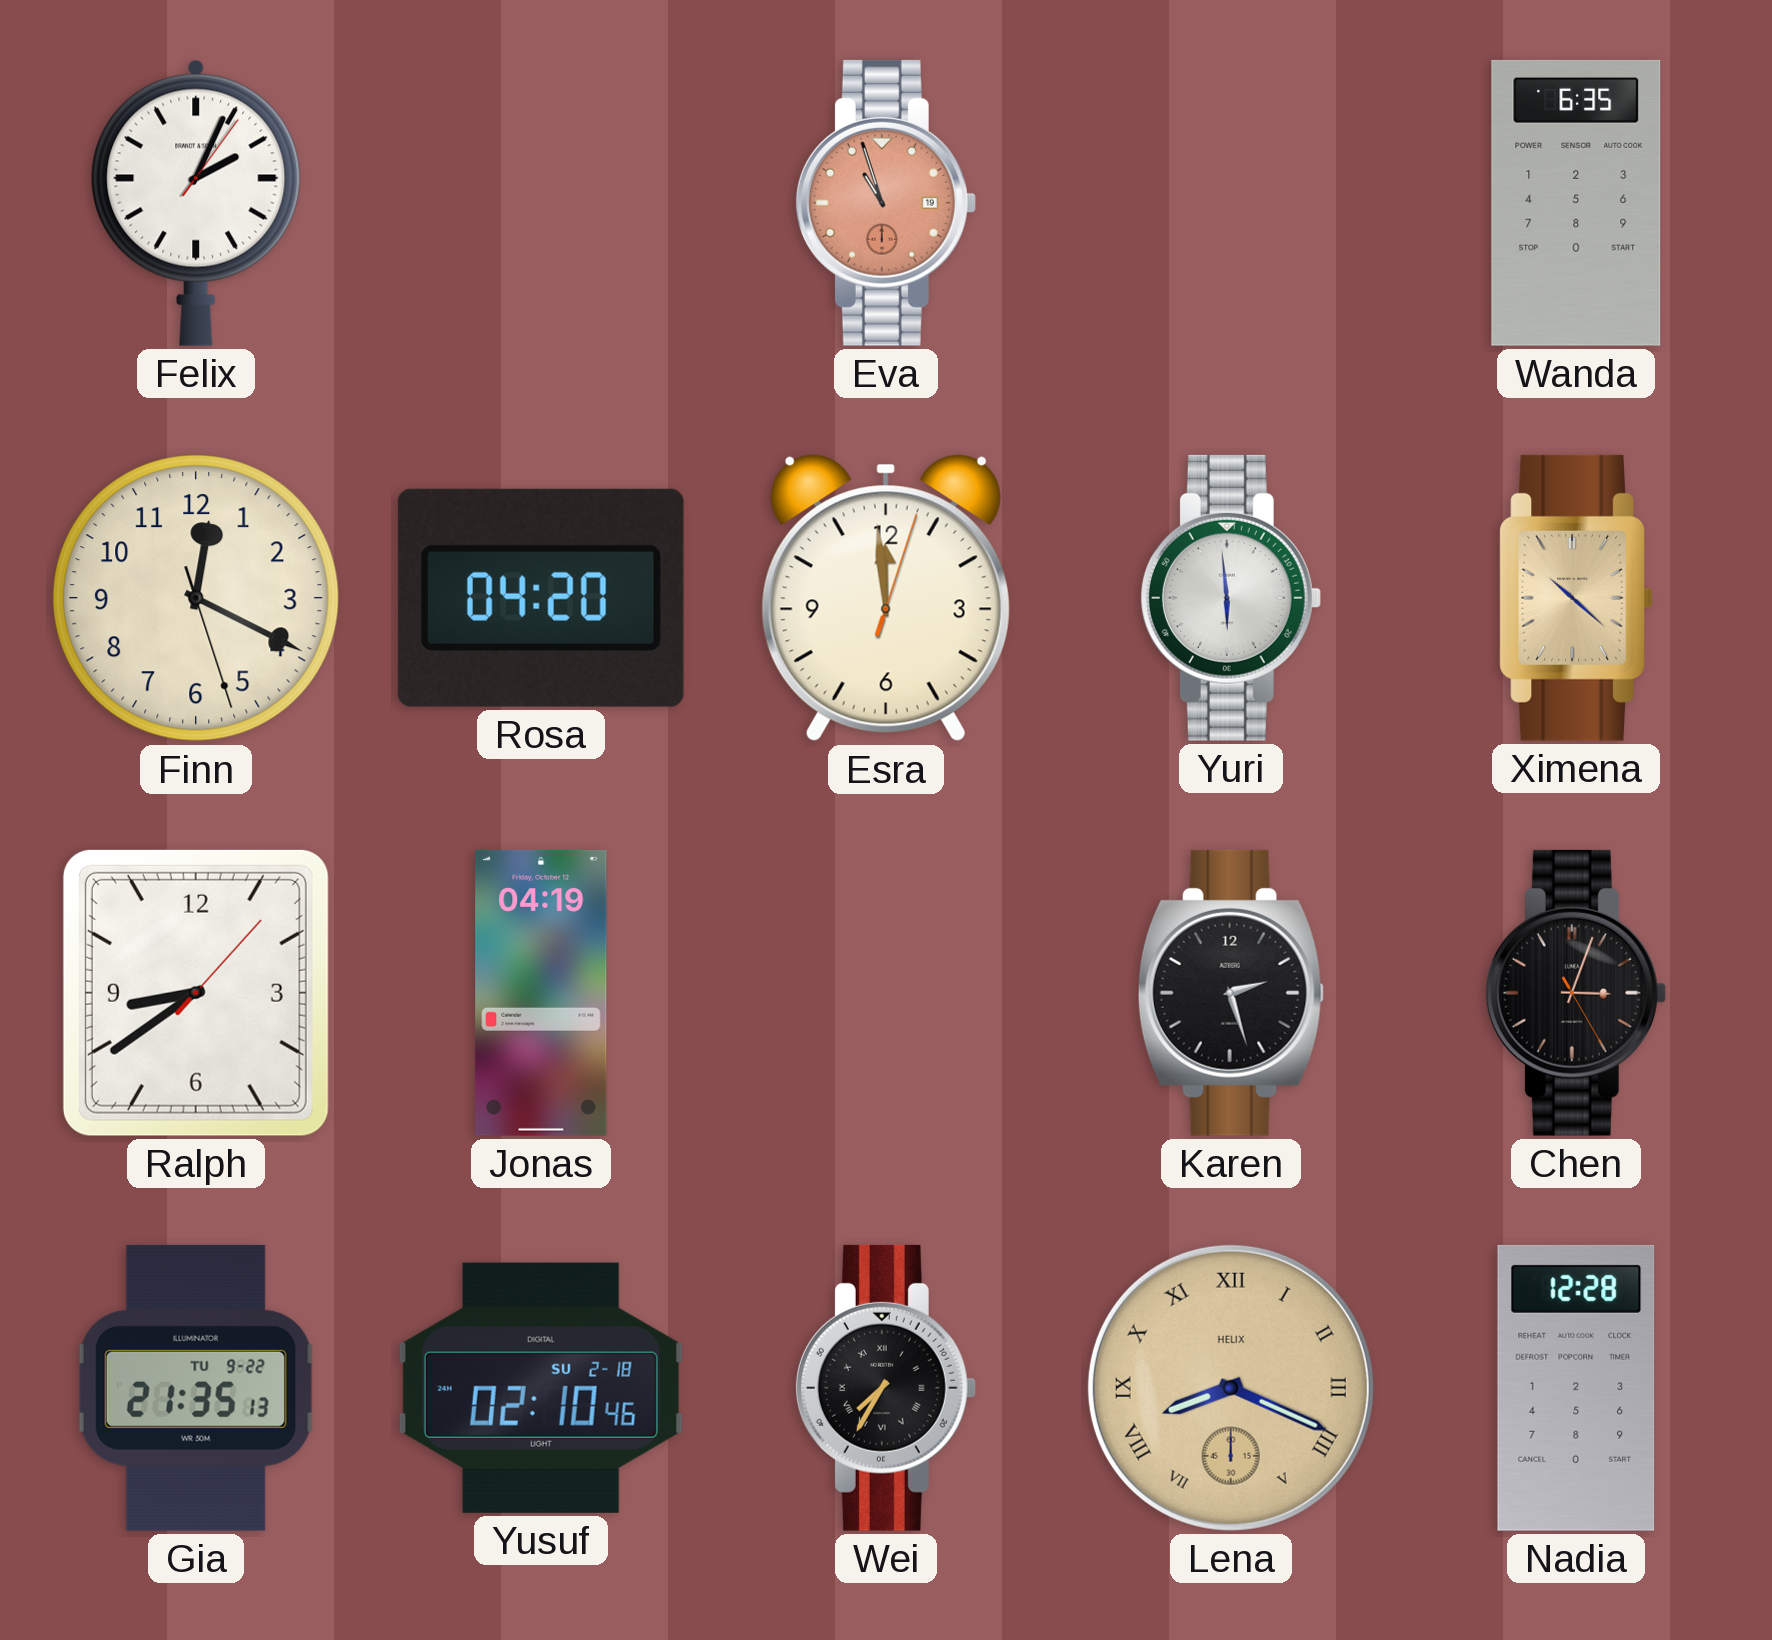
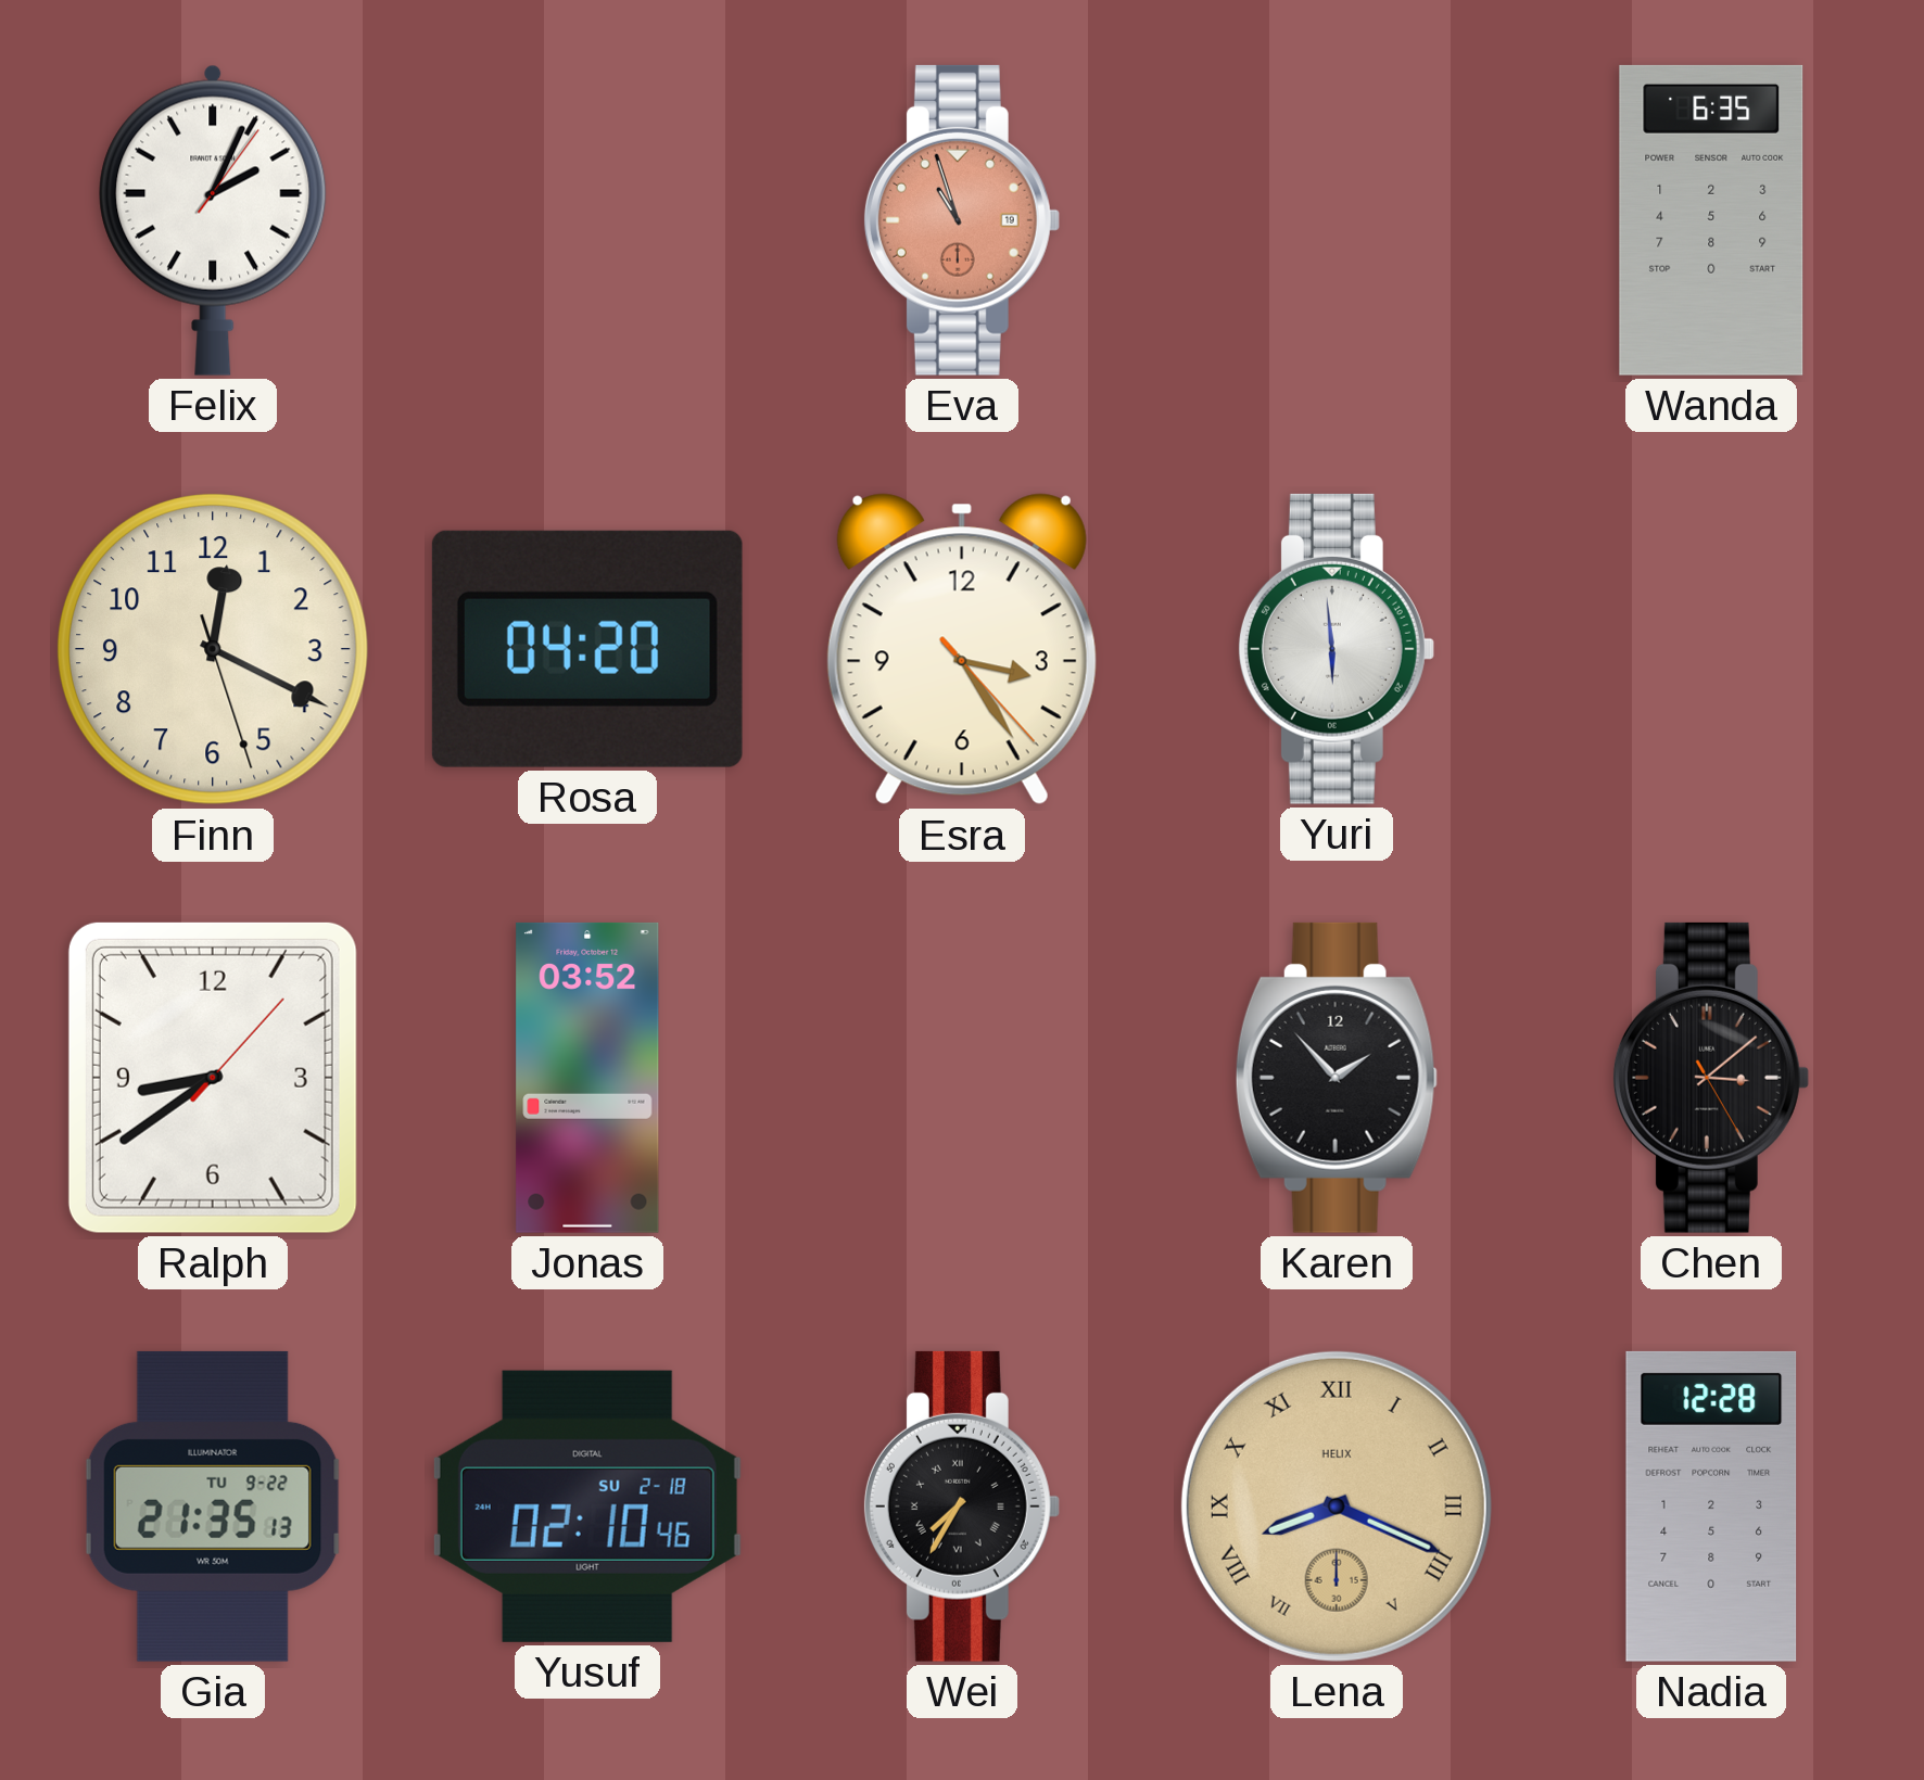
Esra: 11:59 -> 3:24 (962, 649)
Ximena: 10:22 -> none (1575, 598)
Jonas: 04:19 -> 03:52 (587, 1078)
Karen: 2:27 -> 1:53 (1337, 1078)
Chen: 3:03 -> 3:08 (1710, 1078)
